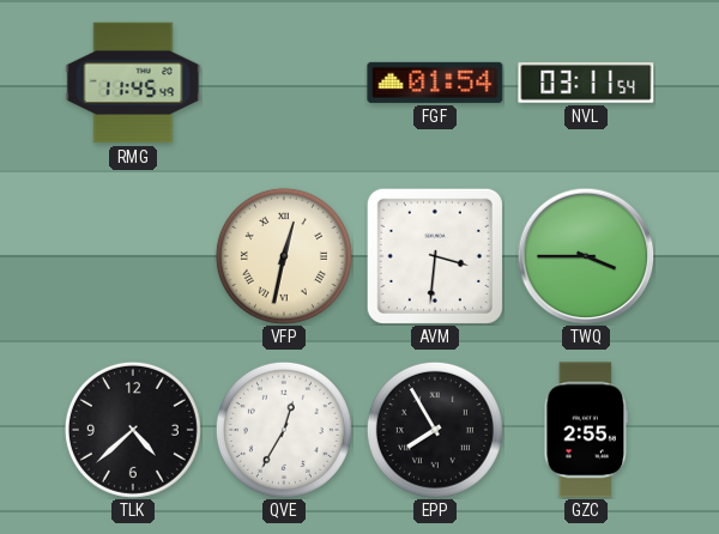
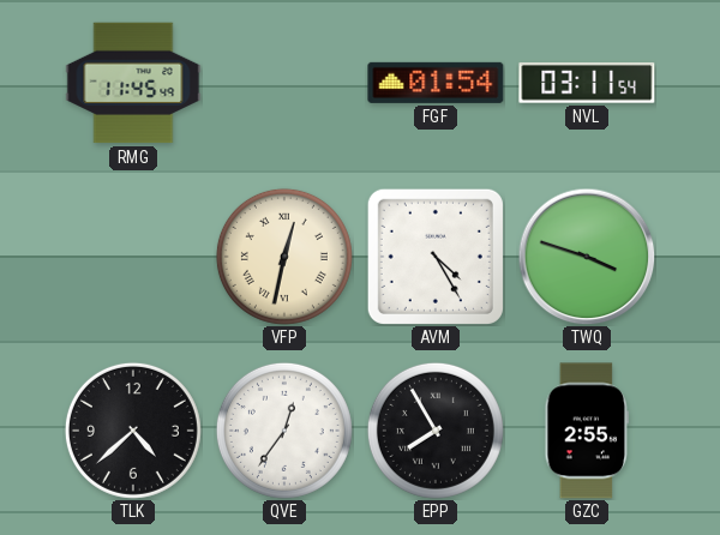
AVM: 3:31 -> 4:25 (436, 257)
TWQ: 3:45 -> 3:48 (587, 257)
QVE: 12:35 -> 12:36 (284, 431)
